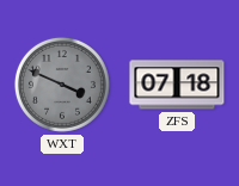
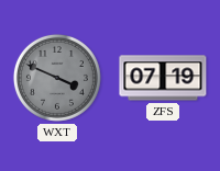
ZFS: 07:18 -> 07:19 (163, 78)
